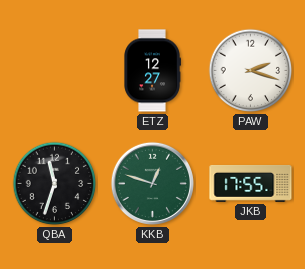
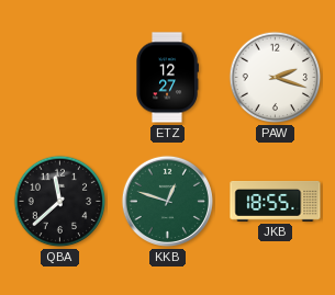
QBA: 11:33 -> 11:38 (60, 202)
JKB: 17:55 -> 18:55 (276, 201)
